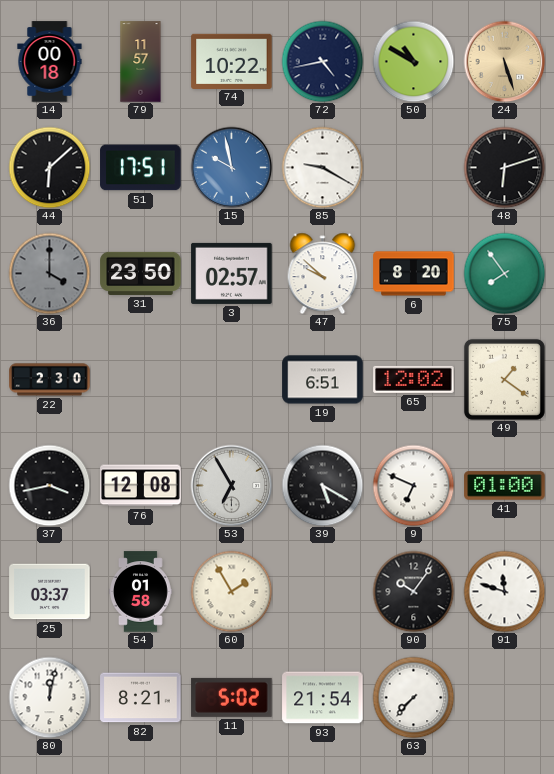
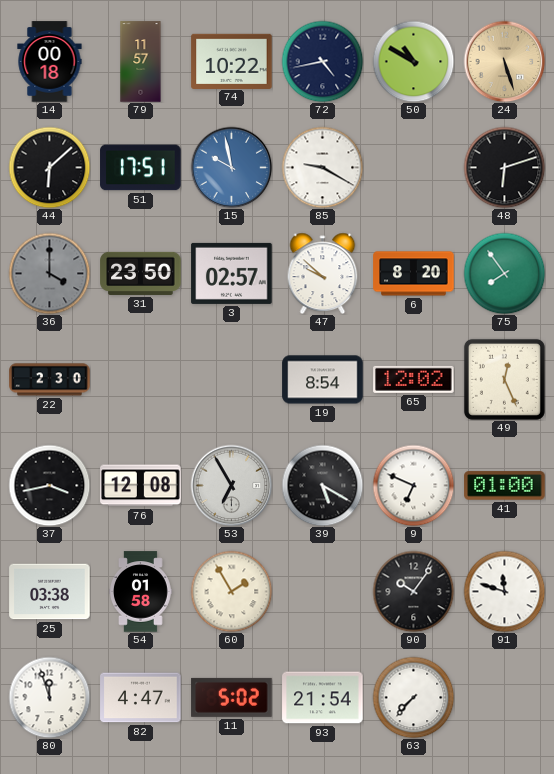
19: 6:51 -> 8:54 (323, 380)
49: 1:21 -> 12:26 (504, 379)
25: 03:37 -> 03:38 (50, 592)
80: 12:02 -> 11:57 (49, 697)
82: 8:21 -> 4:47 (141, 698)
